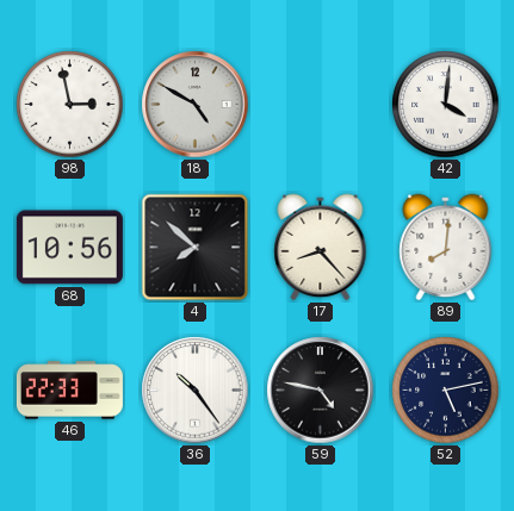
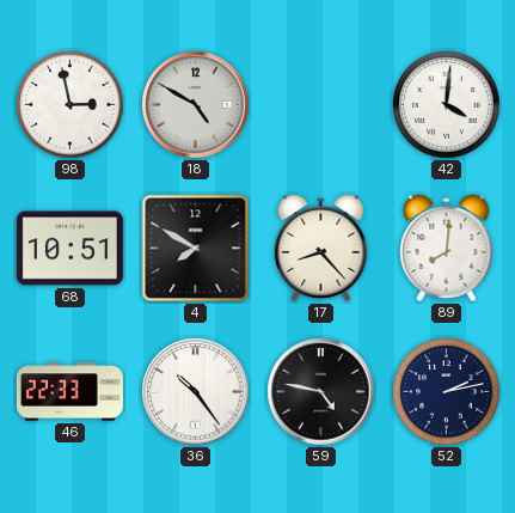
68: 10:56 -> 10:51 (69, 249)
4: 7:52 -> 7:50 (196, 249)
52: 5:13 -> 2:13 (447, 392)
